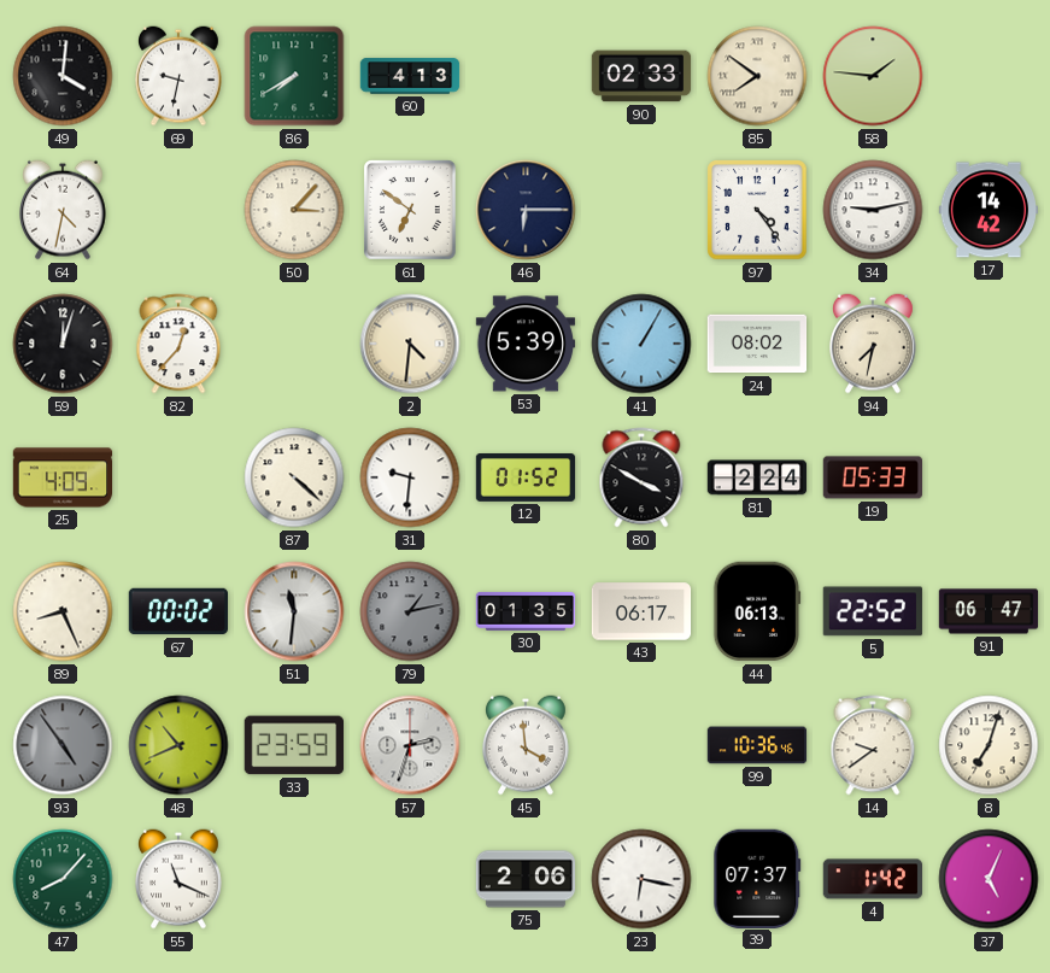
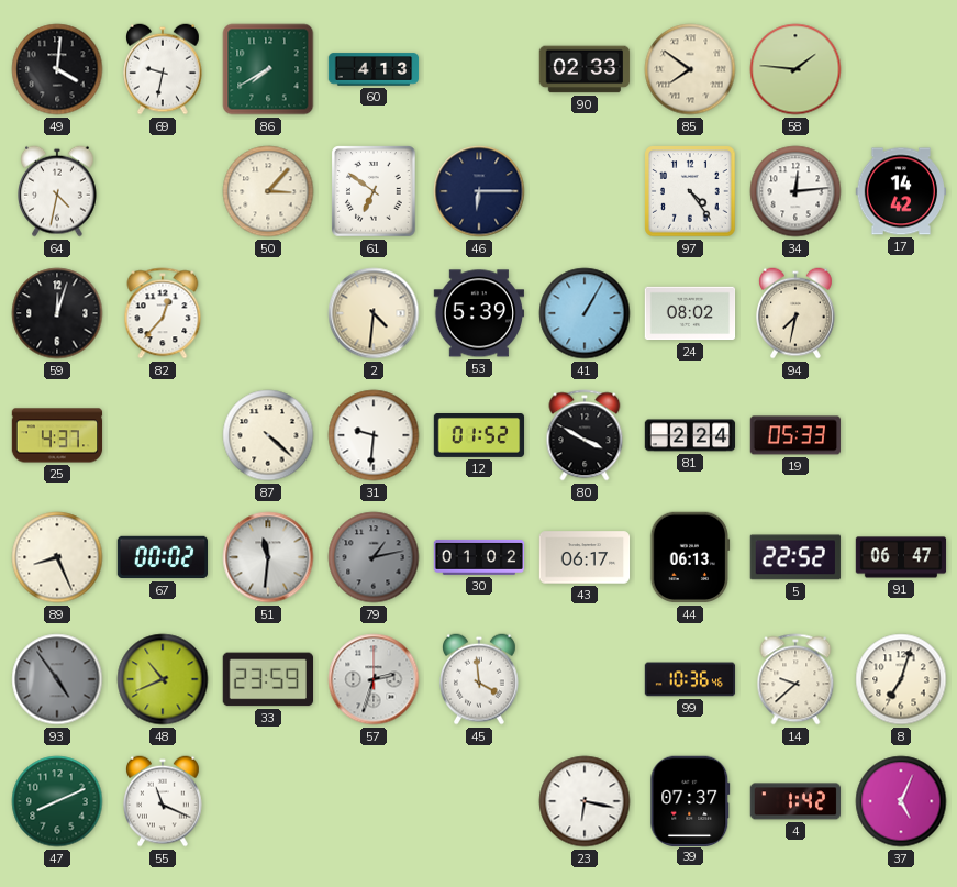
34: 9:13 -> 12:14 (795, 191)
25: 4:09 -> 4:37 (57, 435)
30: 01:35 -> 01:02 (479, 557)
14: 9:39 -> 9:38 (795, 679)
47: 8:07 -> 8:11 (57, 801)
75: 2:06 -> none (526, 879)
